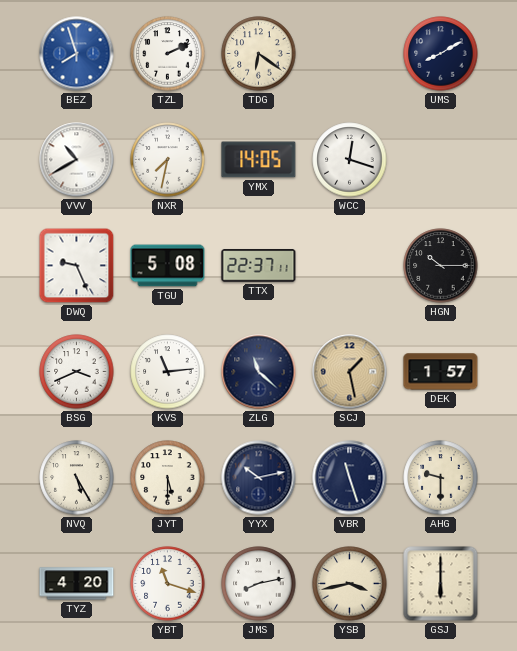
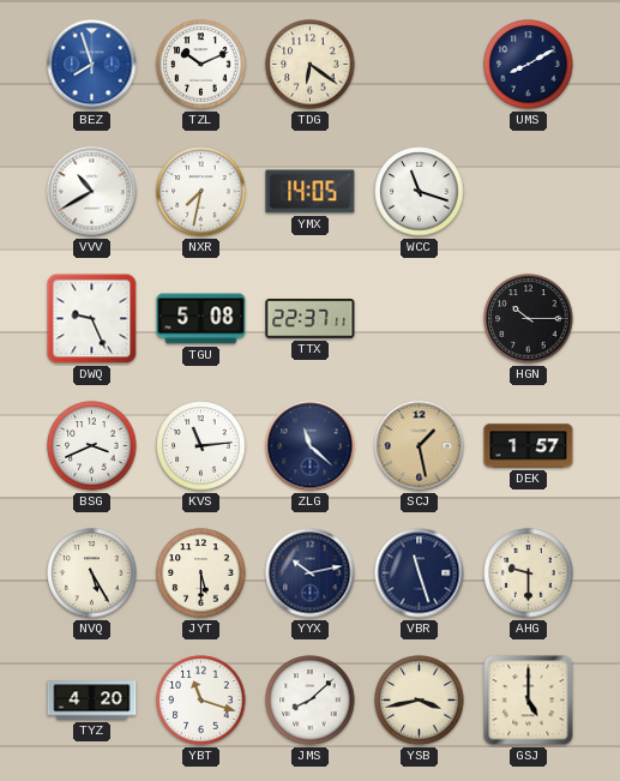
TZL: 2:11 -> 10:11 (201, 65)
WCC: 12:18 -> 11:18 (420, 192)
JMS: 8:13 -> 8:08 (311, 701)
GSJ: 6:00 -> 5:00 (529, 701)
